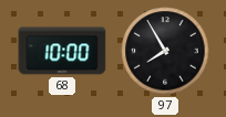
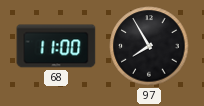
68: 10:00 -> 11:00 (56, 46)
